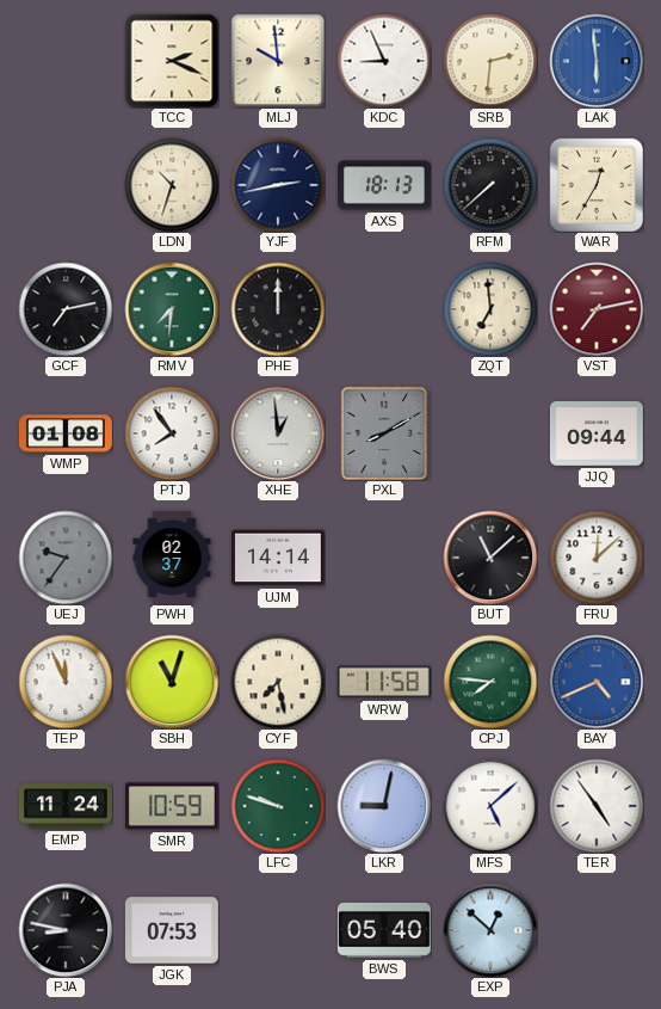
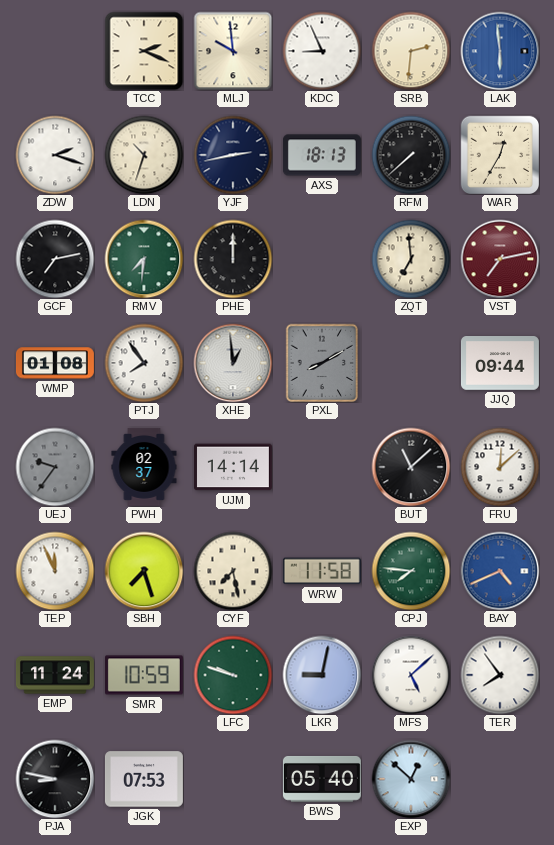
ZDW: none -> 2:18 (55, 155)
SBH: 11:03 -> 7:27 (144, 571)
TER: 4:54 -> 7:54 (500, 675)
